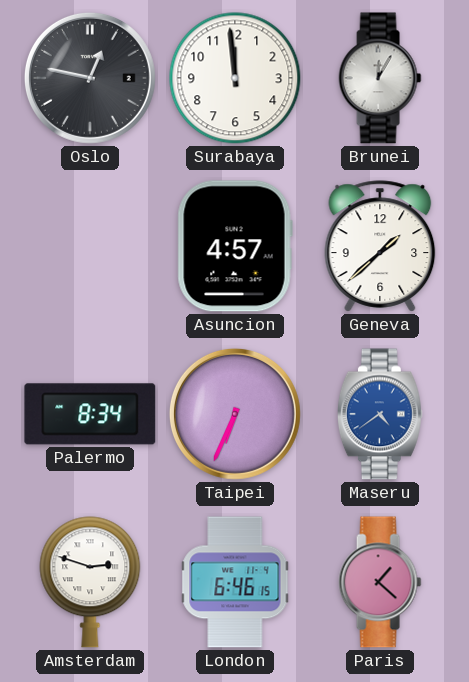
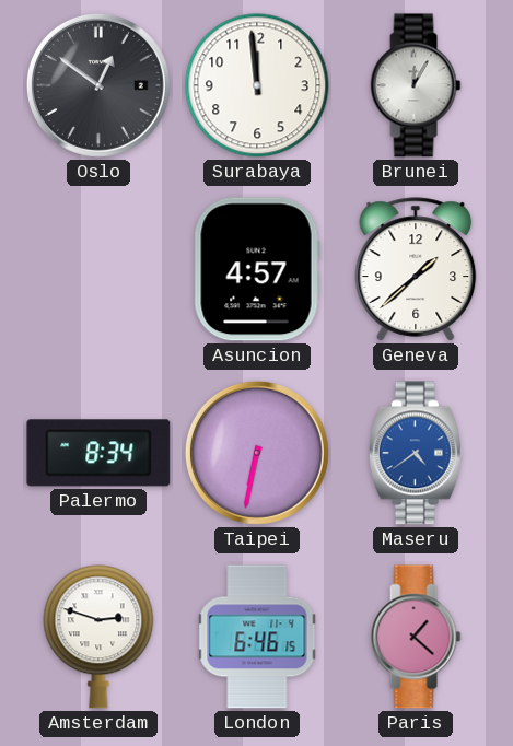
Oslo: 12:47 -> 12:51 (98, 85)
Taipei: 6:34 -> 6:32 (257, 453)
